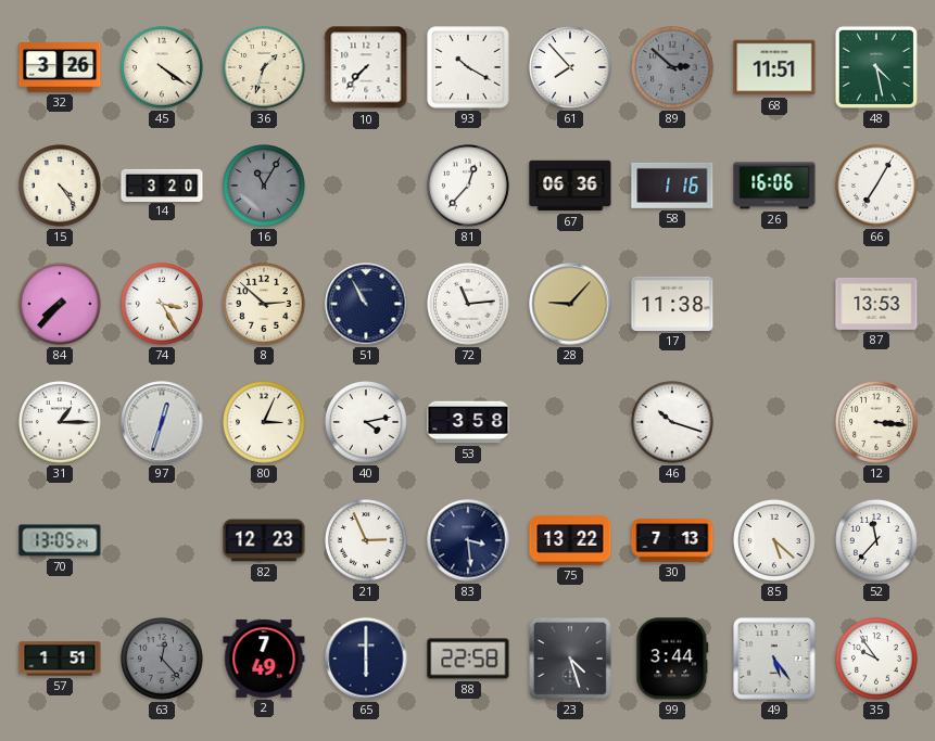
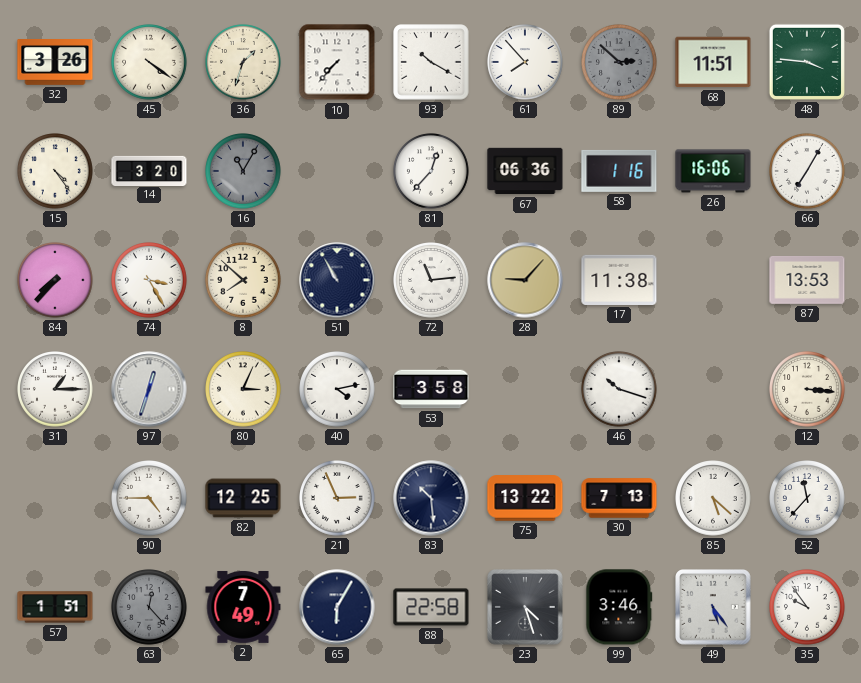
48: 4:28 -> 3:46 (807, 62)
8: 2:52 -> 7:52 (243, 280)
70: 13:05 -> none (60, 540)
90: none -> 4:45 (149, 498)
82: 12:23 -> 12:25 (243, 498)
83: 3:29 -> 10:29 (431, 498)
65: 6:00 -> 6:05 (337, 607)
99: 3:44 -> 3:46 (619, 607)
